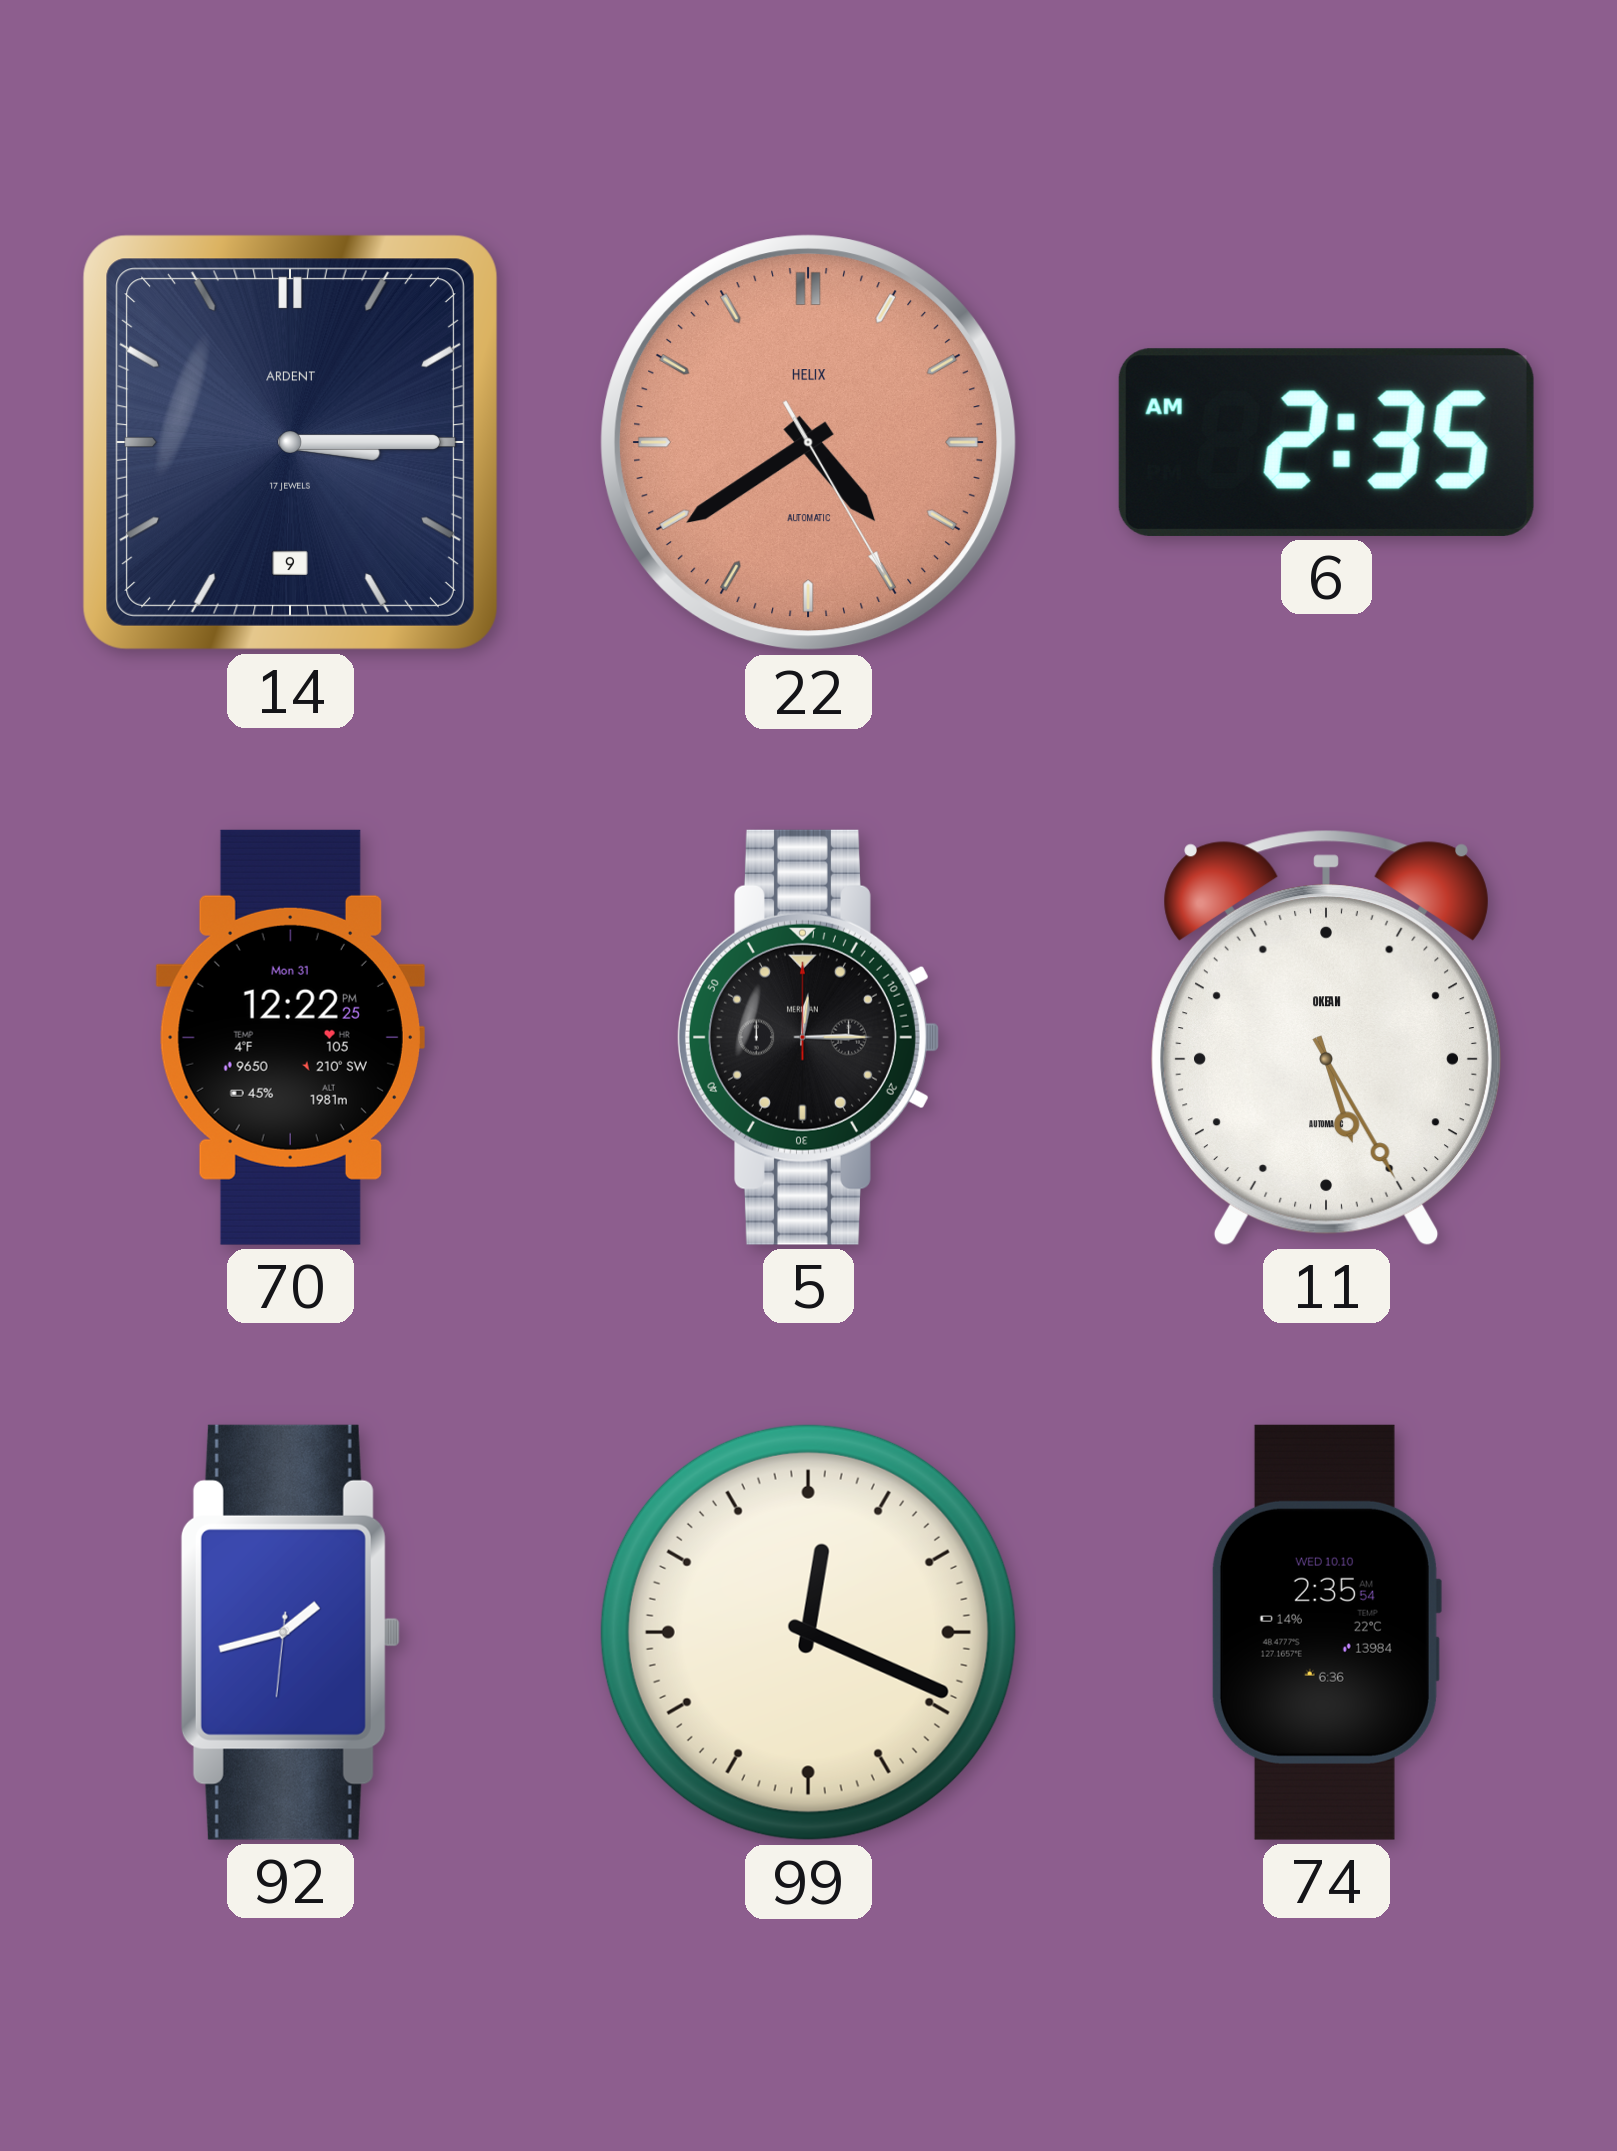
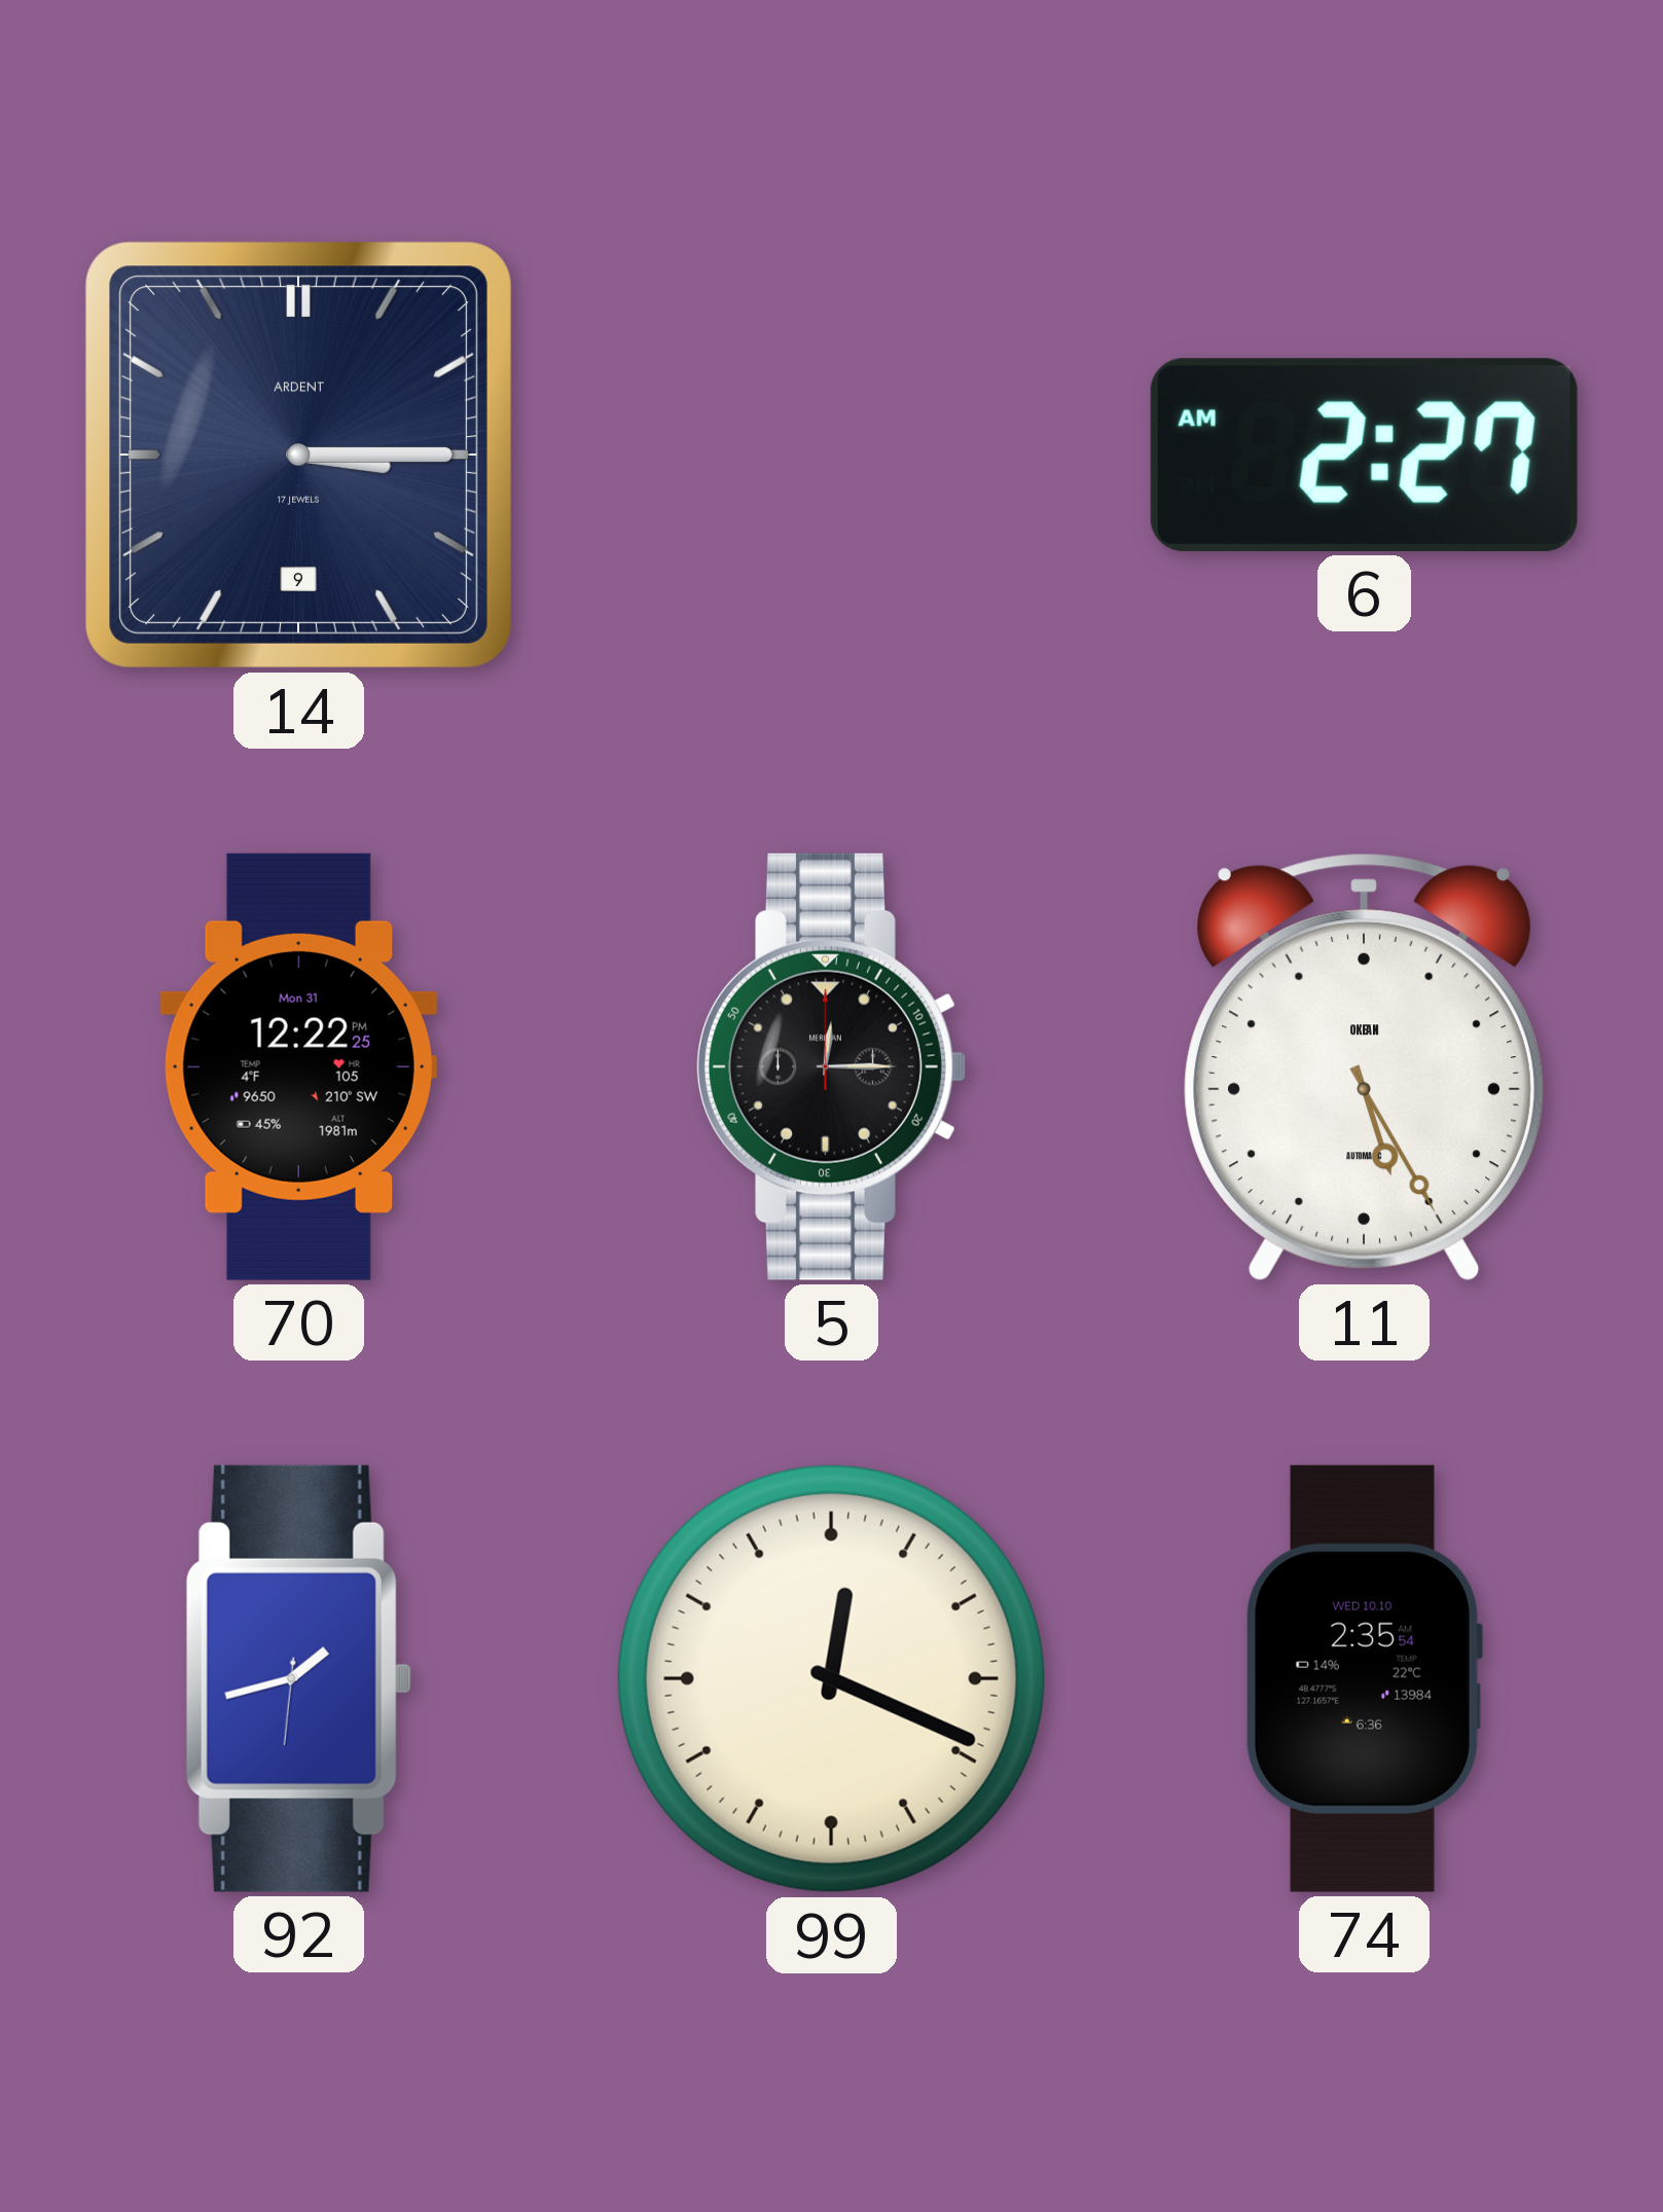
22: 4:39 -> none (809, 443)
6: 2:35 -> 2:27 (1364, 455)
